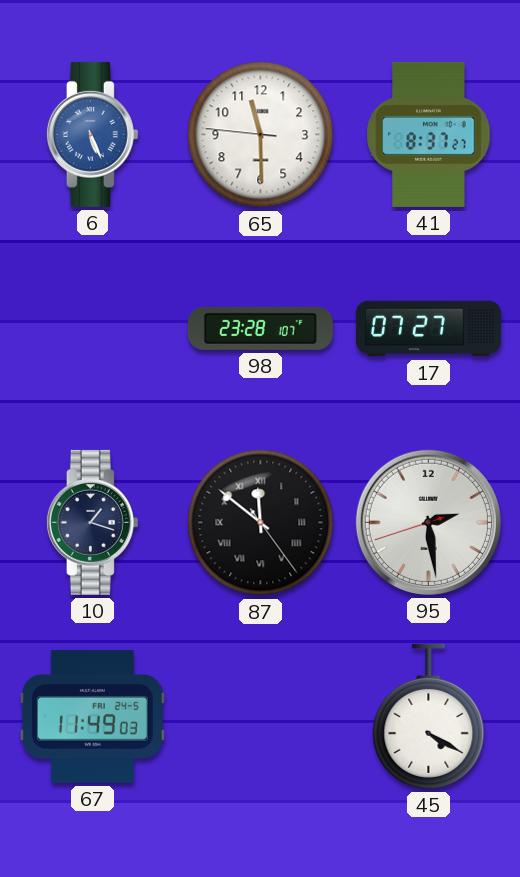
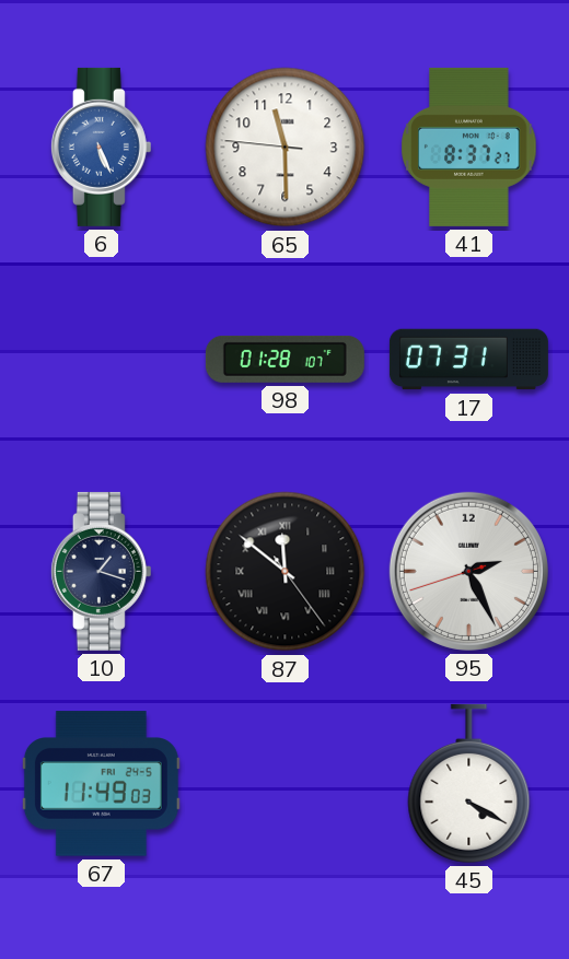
98: 23:28 -> 01:28 (284, 359)
17: 07:27 -> 07:31 (468, 360)
95: 2:28 -> 2:25 (468, 571)
